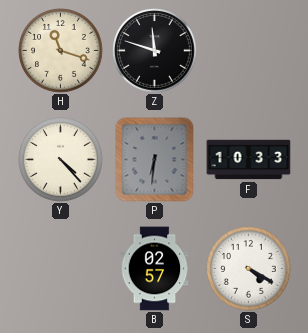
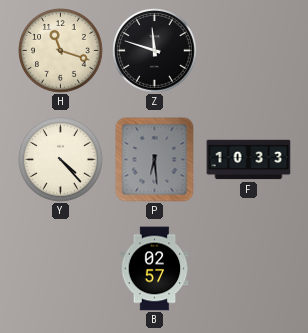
P: 6:31 -> 6:29 (155, 160)
S: 4:20 -> none (249, 269)
